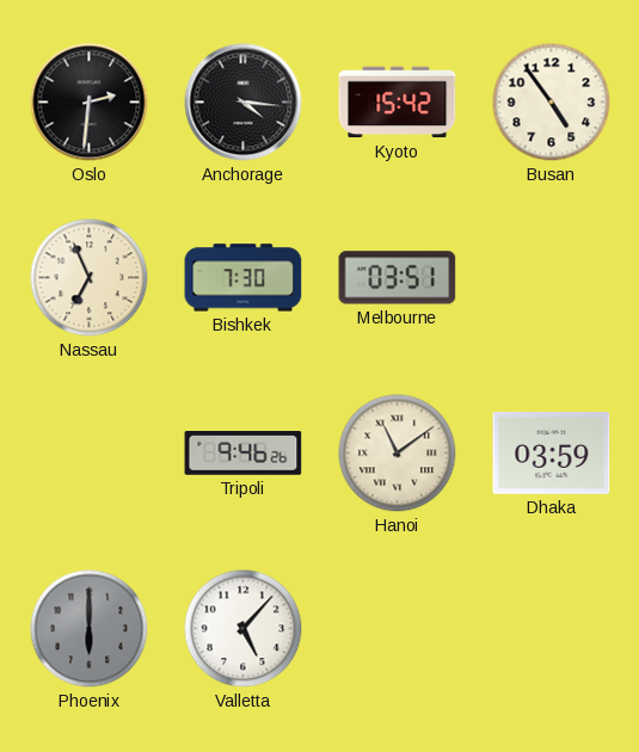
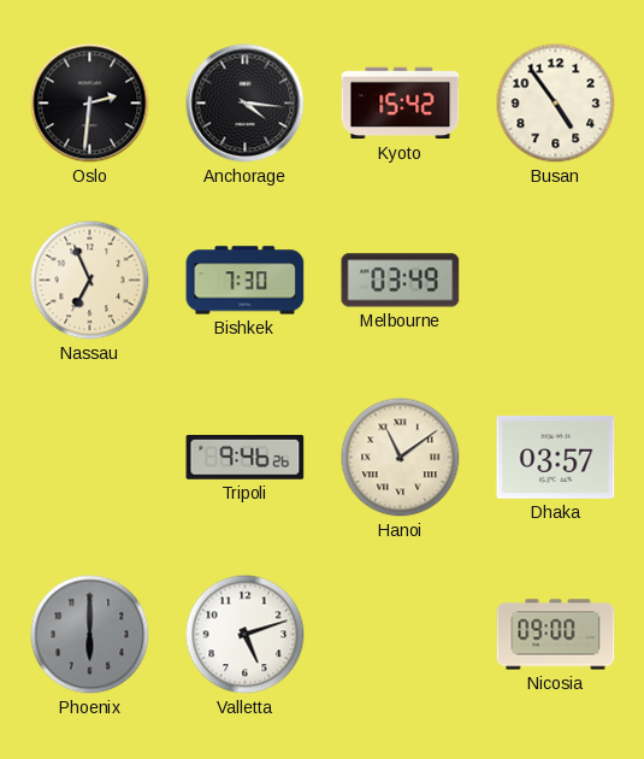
Melbourne: 03:51 -> 03:49 (401, 281)
Dhaka: 03:59 -> 03:57 (556, 457)
Valletta: 5:07 -> 5:12 (246, 635)
Nicosia: none -> 09:00 (556, 635)
